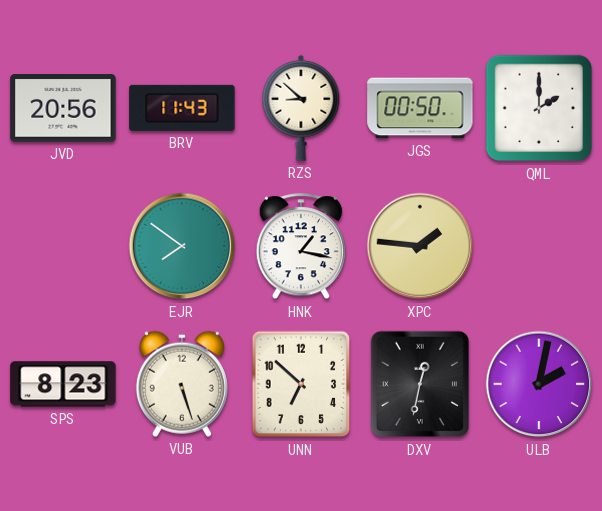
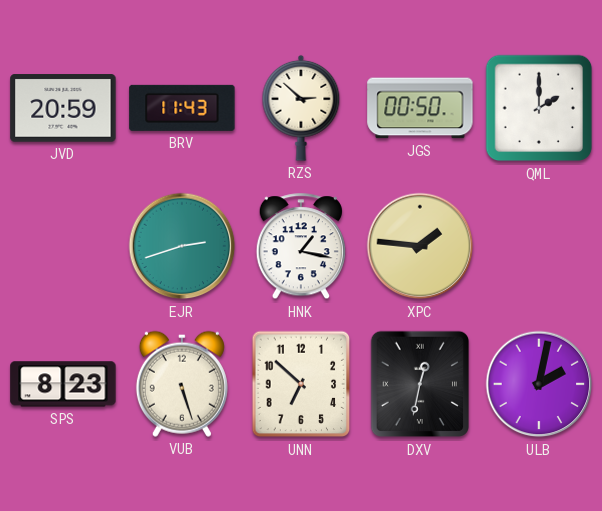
JVD: 20:56 -> 20:59 (63, 108)
RZS: 8:52 -> 2:52 (301, 108)
EJR: 7:51 -> 2:42 (182, 246)
